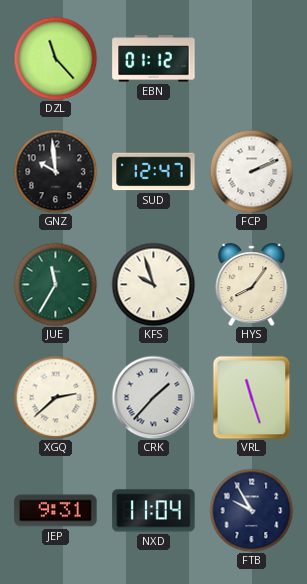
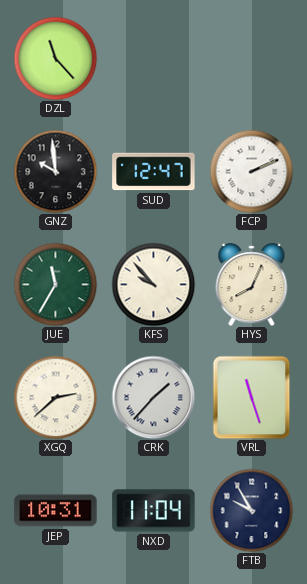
EBN: 01:12 -> none (154, 59)
KFS: 9:57 -> 9:53 (153, 284)
HYS: 8:06 -> 8:04 (252, 285)
JEP: 9:31 -> 10:31 (56, 511)
